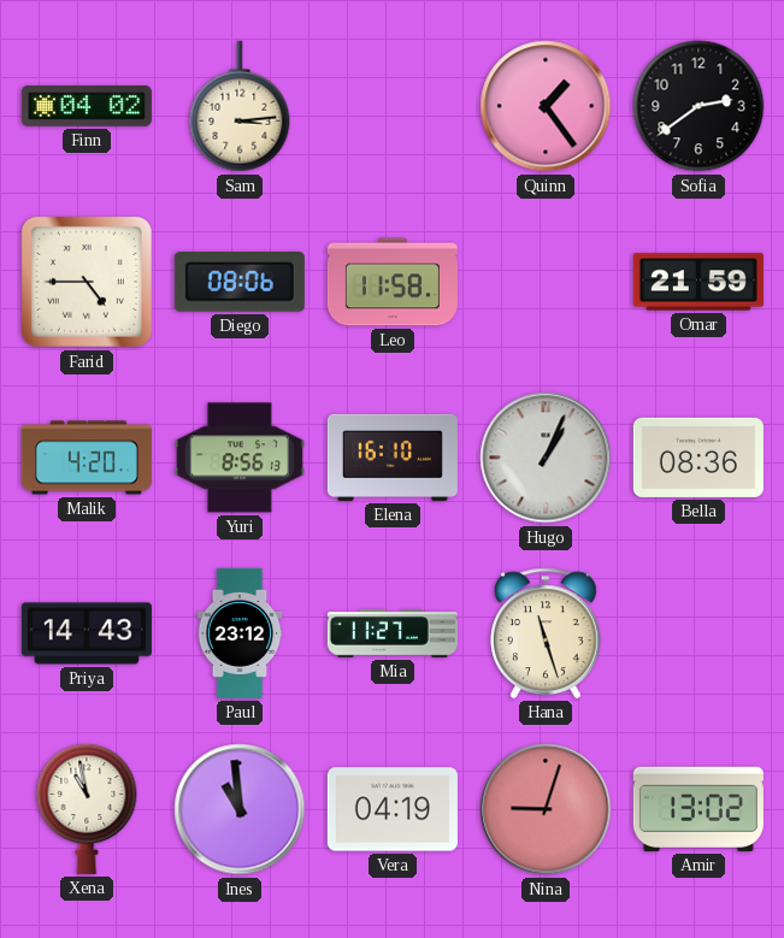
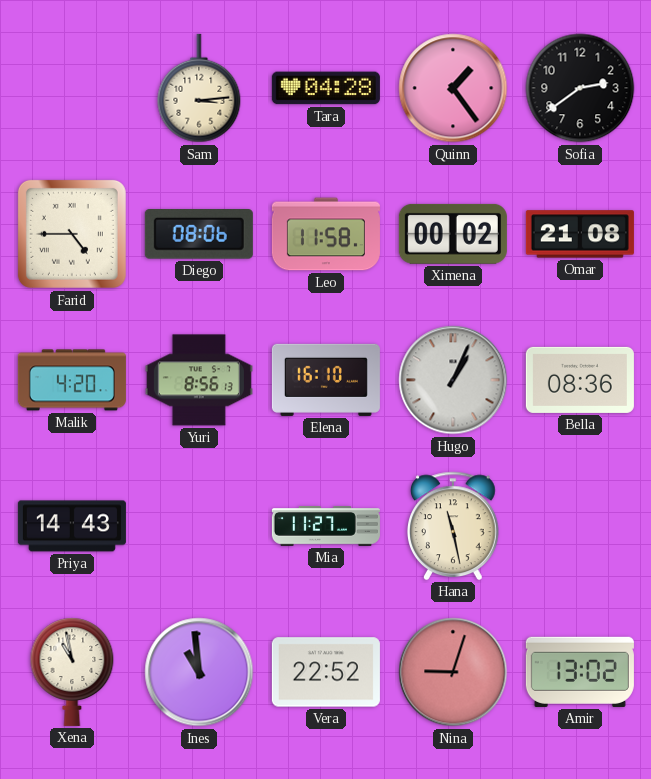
Finn: 04:02 -> none (87, 107)
Tara: none -> 04:28 (326, 88)
Ximena: none -> 00:02 (453, 234)
Omar: 21:59 -> 21:08 (580, 234)
Paul: 23:12 -> none (240, 633)
Hana: 11:27 -> 11:28 (454, 526)
Vera: 04:19 -> 22:52 (326, 672)
